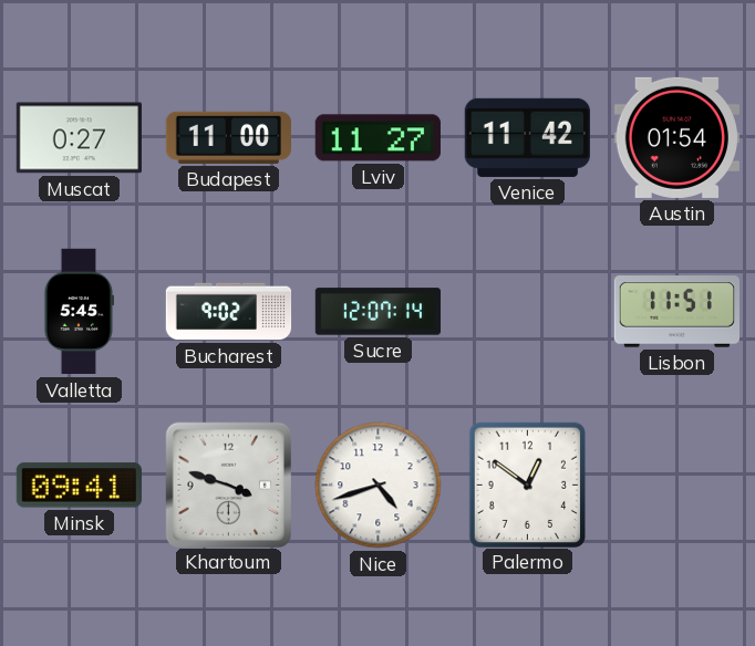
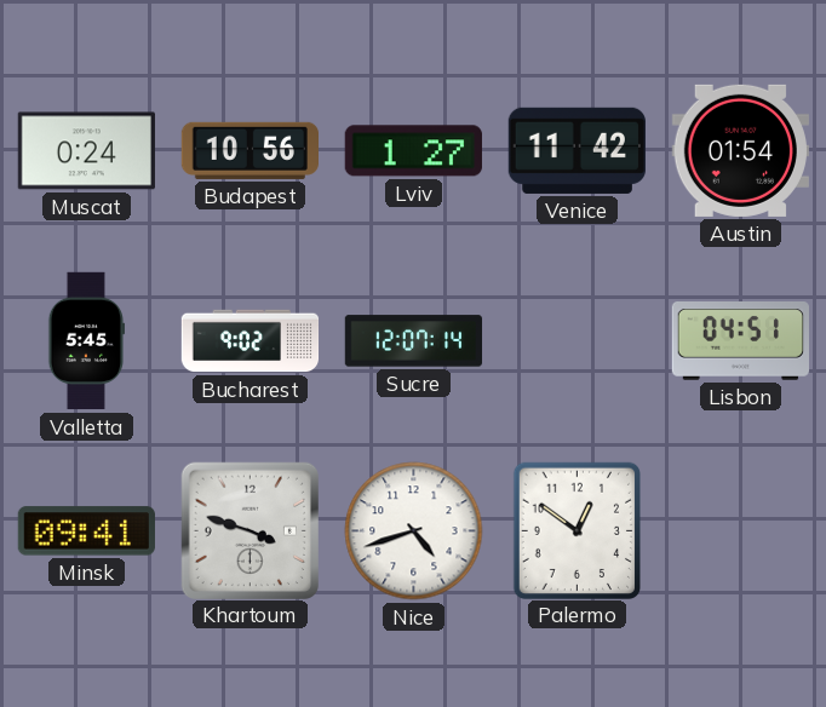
Muscat: 0:27 -> 0:24 (86, 151)
Budapest: 11:00 -> 10:56 (249, 150)
Lviv: 11:27 -> 1:27 (413, 151)
Lisbon: 11:51 -> 04:51 (740, 341)
